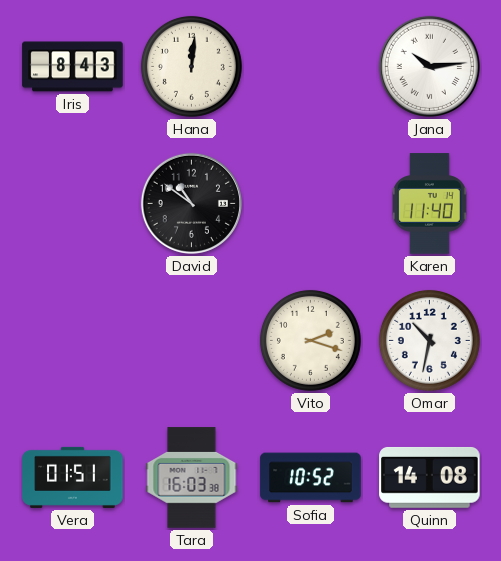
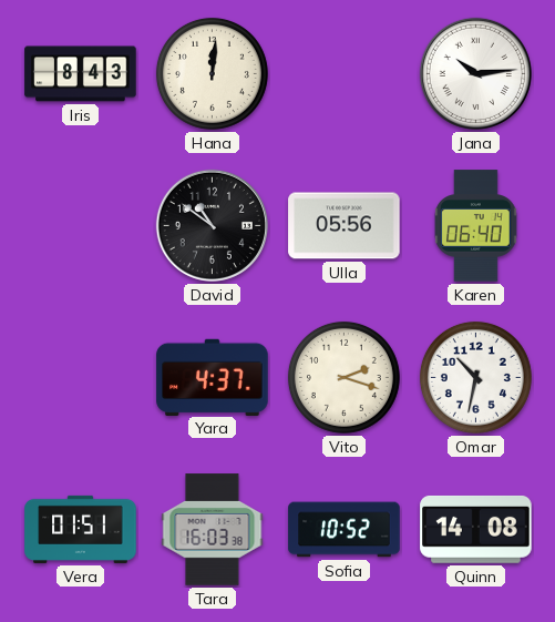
Ulla: none -> 05:56 (345, 226)
Karen: 11:40 -> 06:40 (476, 226)
Yara: none -> 4:37 (213, 377)
